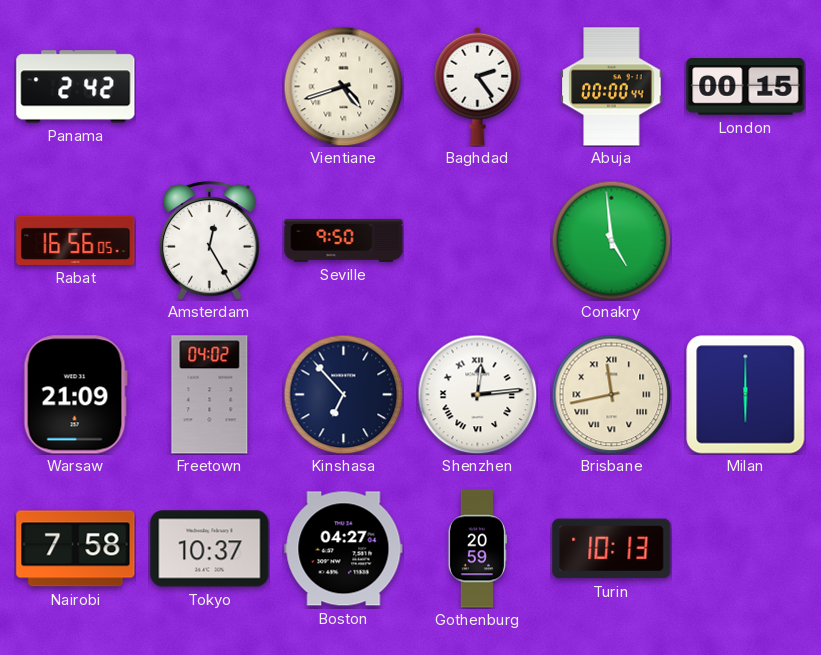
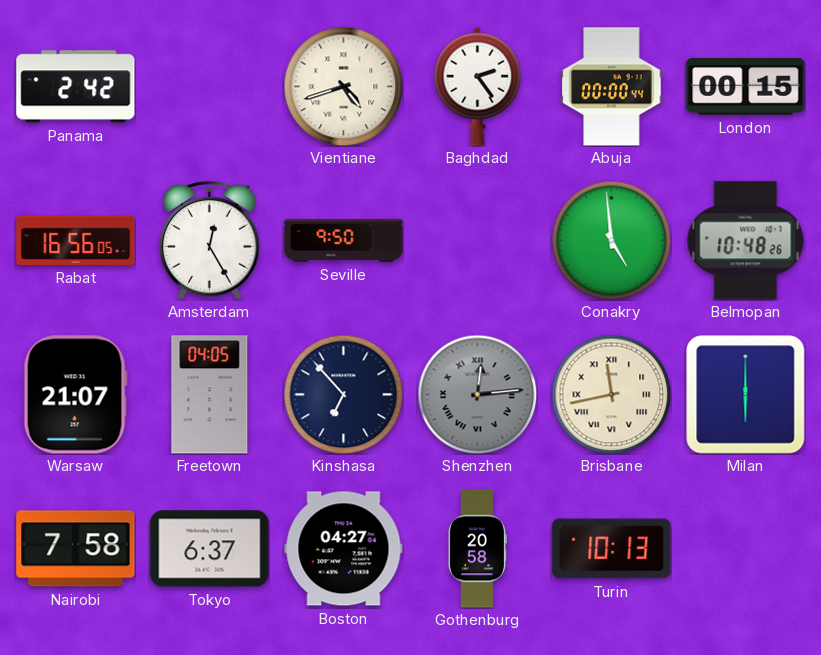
Belmopan: none -> 10:48 (746, 241)
Warsaw: 21:09 -> 21:07 (75, 395)
Freetown: 04:02 -> 04:05 (210, 395)
Shenzhen dial: white -> grey (477, 394)
Tokyo: 10:37 -> 6:37 (210, 549)
Gothenburg: 20:59 -> 20:58 (477, 549)
